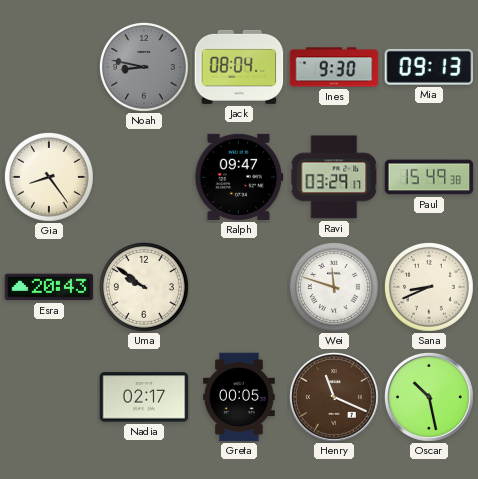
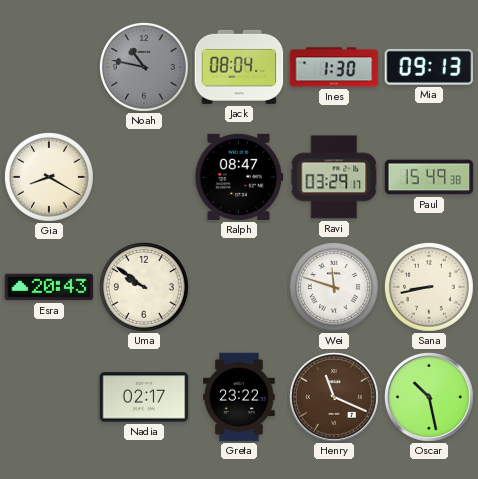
Noah: 8:47 -> 10:47 (144, 67)
Ines: 9:30 -> 1:30 (334, 67)
Gia: 8:24 -> 8:20 (49, 177)
Ralph: 09:47 -> 08:47 (239, 177)
Sana: 8:41 -> 8:43 (429, 287)
Greta: 00:05 -> 23:22 (239, 397)
